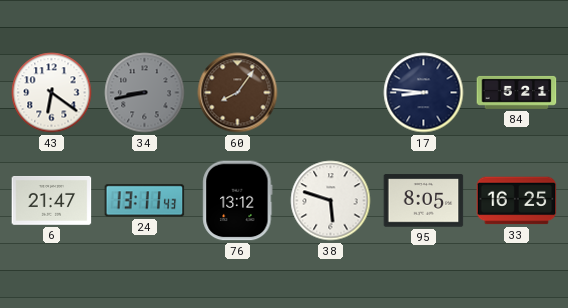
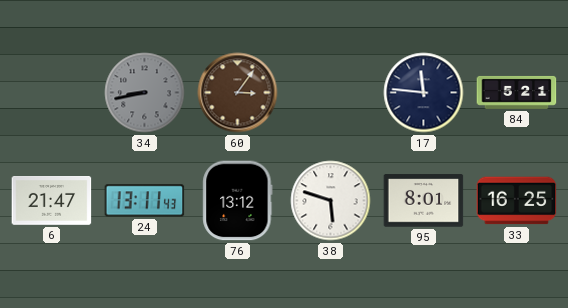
43: 6:21 -> none (52, 93)
60: 8:06 -> 3:06 (238, 93)
17: 8:46 -> 11:46 (424, 93)
95: 8:05 -> 8:01 (424, 201)
